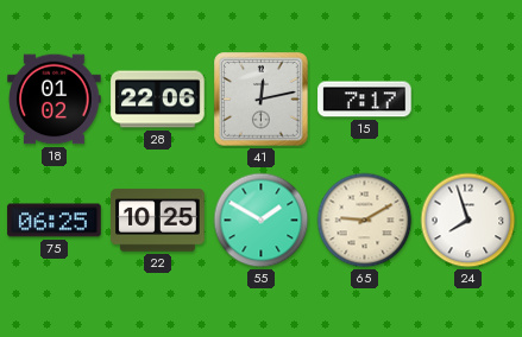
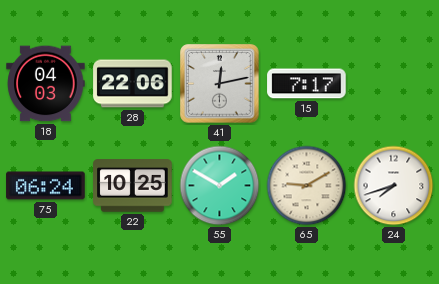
18: 01:02 -> 04:03 (46, 84)
75: 06:25 -> 06:24 (46, 186)
24: 7:57 -> 7:42 (394, 186)
